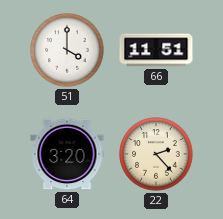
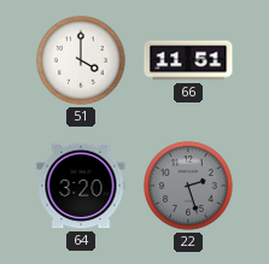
22: 2:23 -> 2:27 (188, 186)
22 dial: cream -> grey (188, 186)
